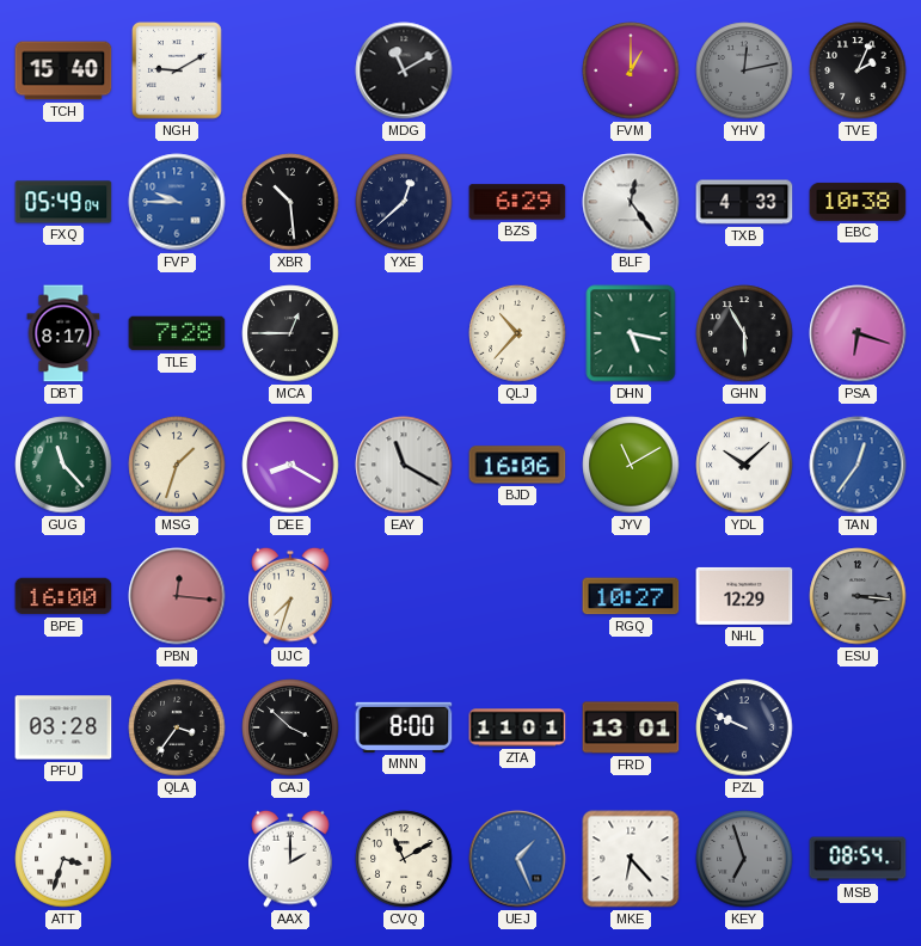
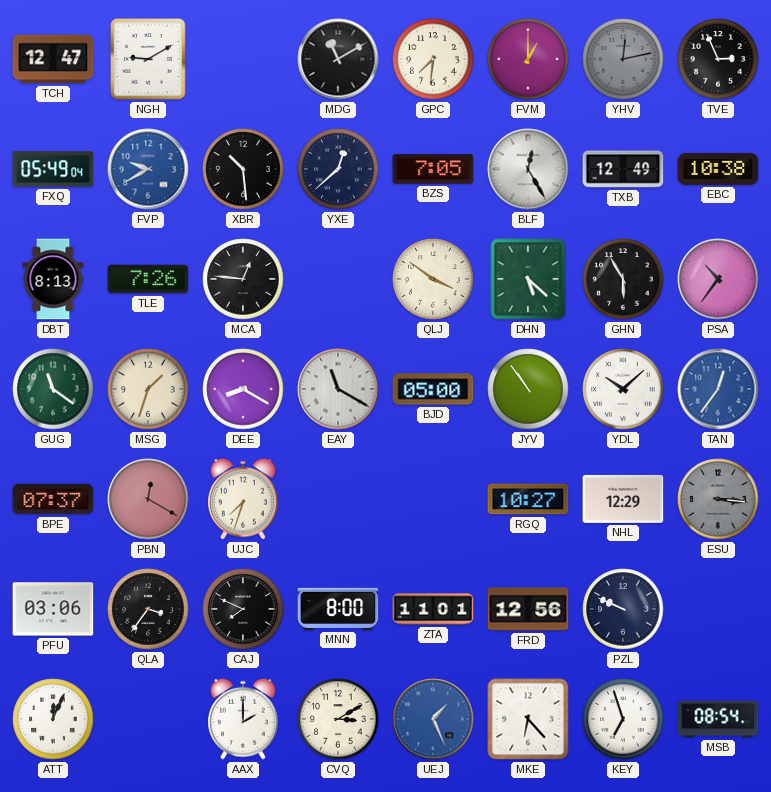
TCH: 15:40 -> 12:47 (53, 59)
GPC: none -> 7:31 (433, 59)
TVE: 2:04 -> 2:56 (718, 59)
FVP: 9:45 -> 9:40 (148, 169)
BZS: 6:29 -> 7:05 (433, 169)
BLF: 12:24 -> 12:25 (528, 169)
TXB: 4:33 -> 12:49 (623, 169)
DBT: 8:17 -> 8:13 (53, 279)
TLE: 7:28 -> 7:26 (148, 279)
MCA: 12:45 -> 12:46 (243, 279)
QLJ: 10:37 -> 3:51 (433, 279)
DHN: 5:17 -> 5:22 (528, 279)
PSA: 6:18 -> 10:36 (718, 279)
GUG: 11:23 -> 11:21 (53, 389)
BJD: 16:06 -> 05:00 (433, 389)
JYV: 11:10 -> 10:54 (528, 389)
BPE: 16:00 -> 07:37 (53, 499)
PBN: 12:16 -> 12:20 (148, 499)
PFU: 03:28 -> 03:06 (53, 609)
CAJ: 3:52 -> 7:49 (243, 609)
FRD: 13:01 -> 12:56 (528, 609)
ATT: 3:33 -> 12:04 (53, 719)
CVQ: 11:10 -> 3:10 (338, 719)
KEY dial: grey -> white (623, 719)
